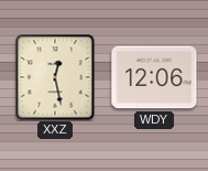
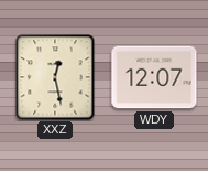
WDY: 12:06 -> 12:07 (154, 77)
